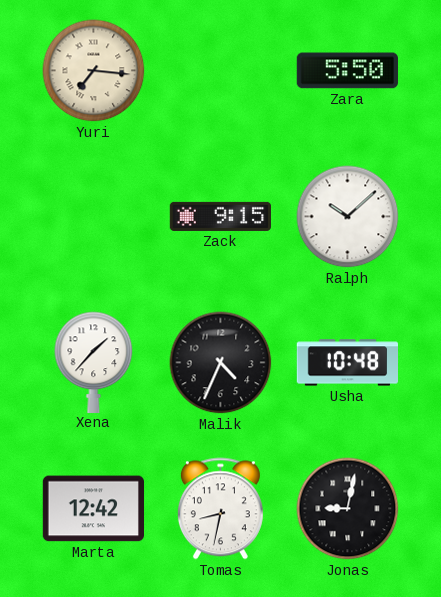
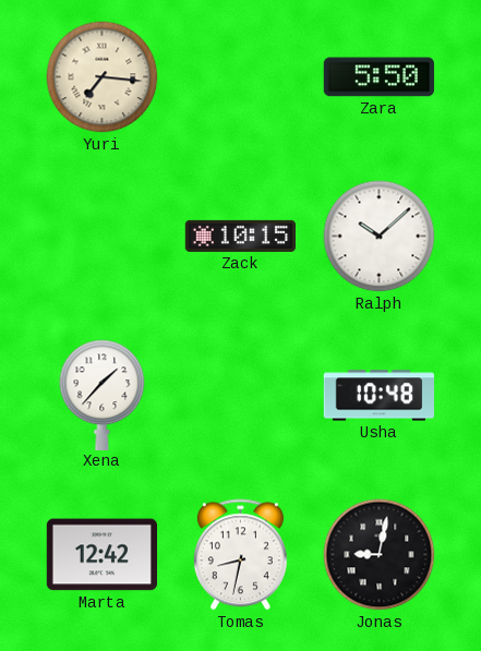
Zack: 9:15 -> 10:15 (240, 236)
Malik: 4:34 -> none (221, 363)
